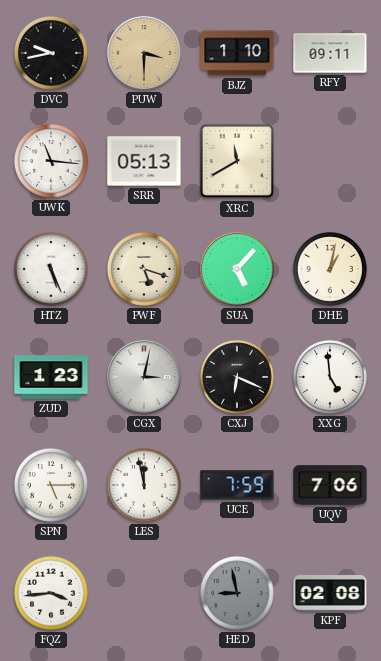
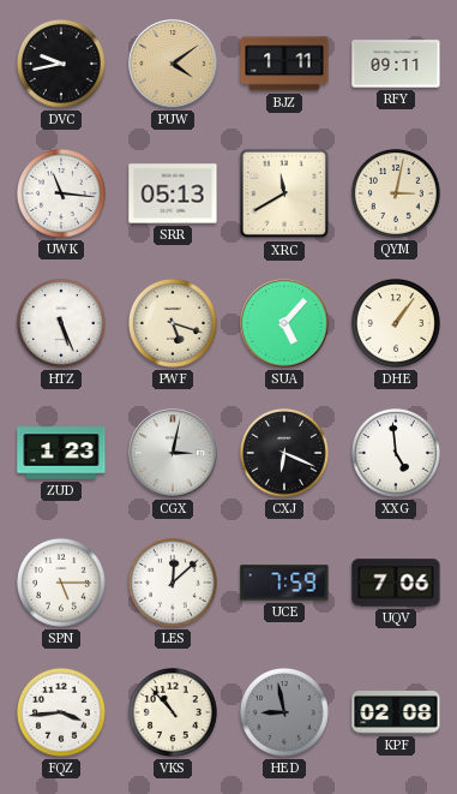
PUW: 3:30 -> 4:09 (173, 64)
BJZ: 1:10 -> 1:11 (284, 64)
QYM: none -> 3:02 (396, 193)
DHE: 1:02 -> 1:06 (396, 323)
LES: 11:58 -> 12:08 (173, 583)
VKS: none -> 10:53 (173, 712)
